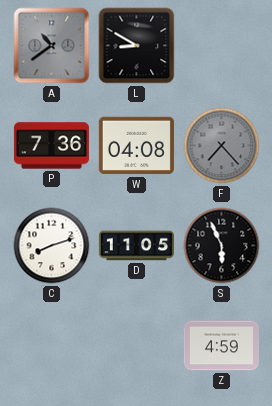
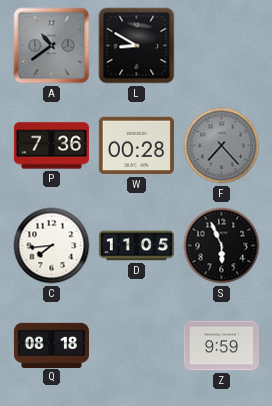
W: 04:08 -> 00:28 (136, 146)
C: 8:12 -> 7:44 (52, 246)
Q: none -> 08:18 (51, 345)
Z: 4:59 -> 9:59 (221, 346)
